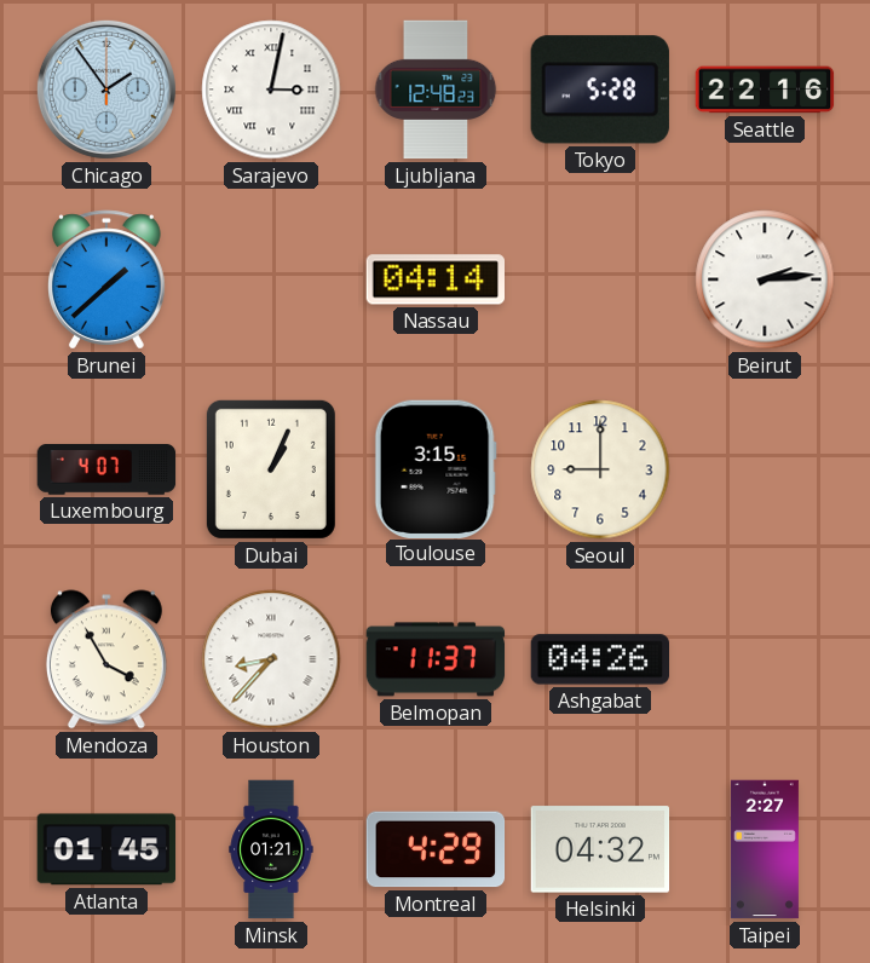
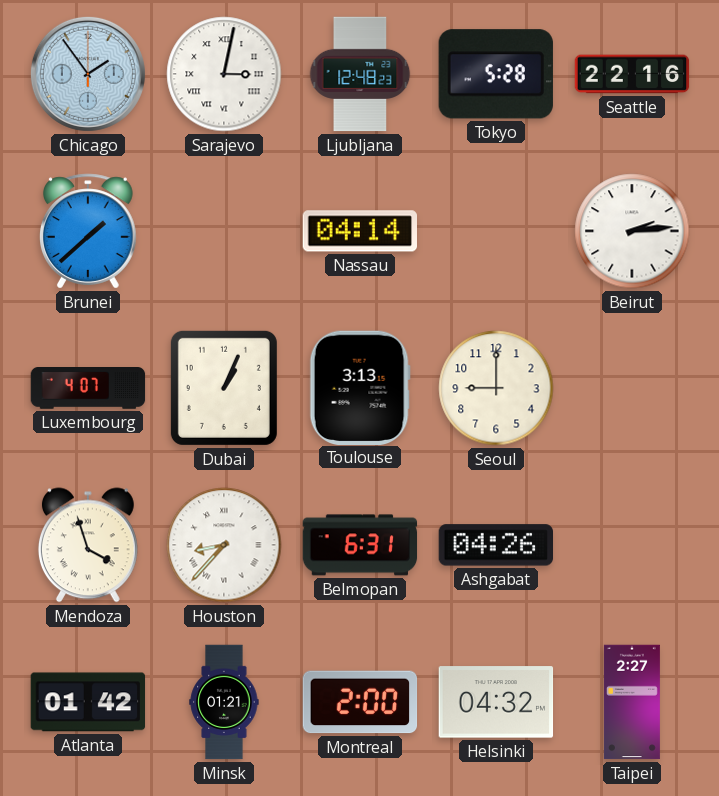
Toulouse: 3:15 -> 3:13 (360, 387)
Mendoza: 3:55 -> 3:57 (88, 545)
Belmopan: 11:37 -> 6:31 (360, 545)
Atlanta: 01:45 -> 01:42 (88, 702)
Montreal: 4:29 -> 2:00 (360, 702)
